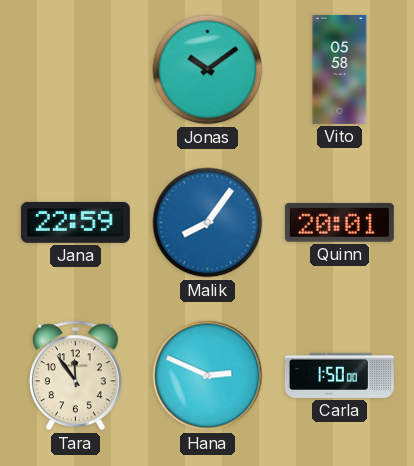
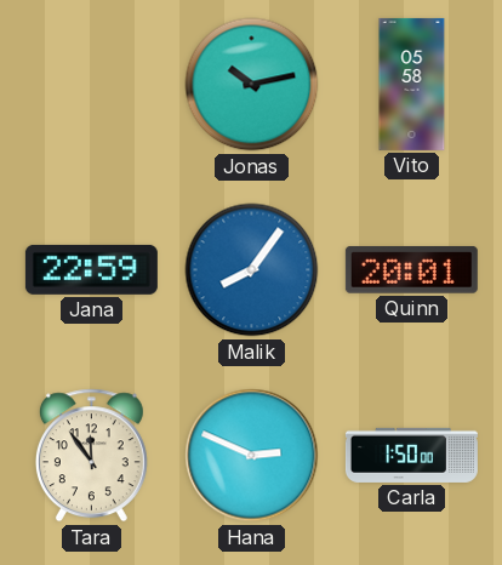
Jonas: 10:09 -> 10:13 (252, 85)
